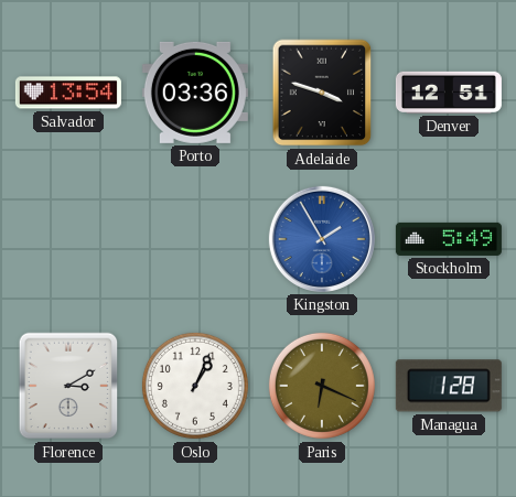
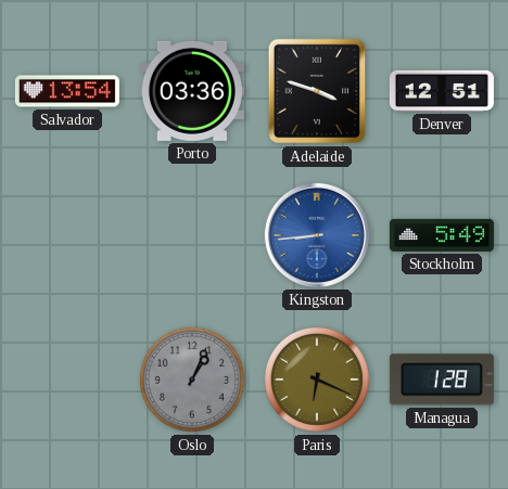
Kingston: 1:55 -> 8:44 (317, 235)
Florence: 3:10 -> none (68, 386)
Oslo dial: white -> grey (192, 379)
